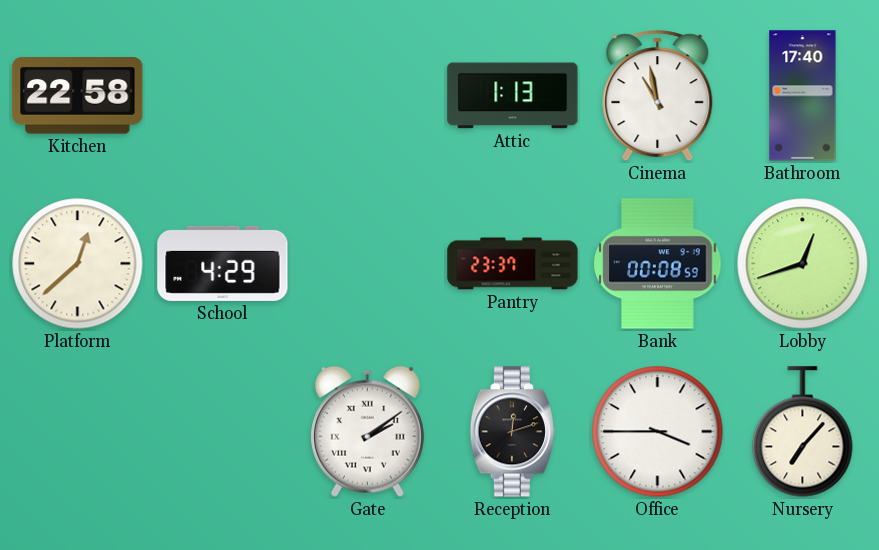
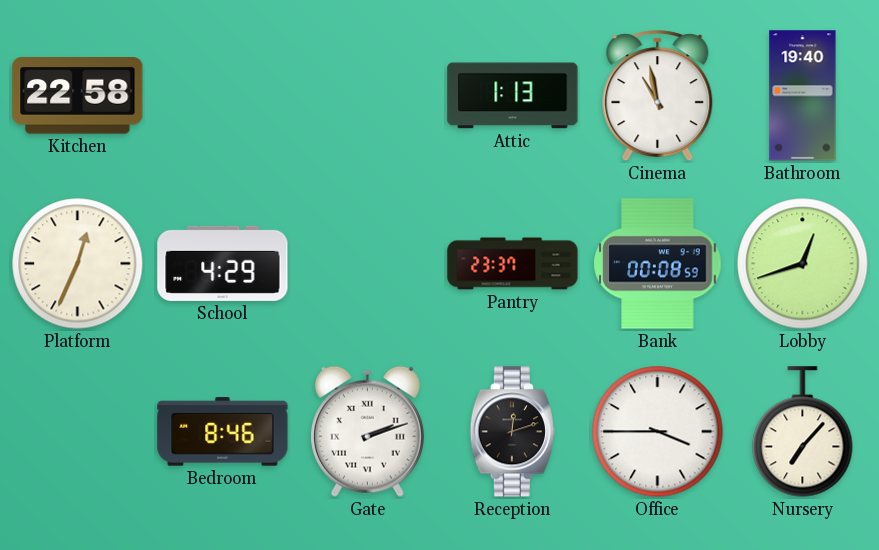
Bathroom: 17:40 -> 19:40 (803, 96)
Platform: 12:38 -> 12:34 (78, 264)
Bedroom: none -> 8:46 (223, 432)
Gate: 2:09 -> 2:12 (367, 431)
